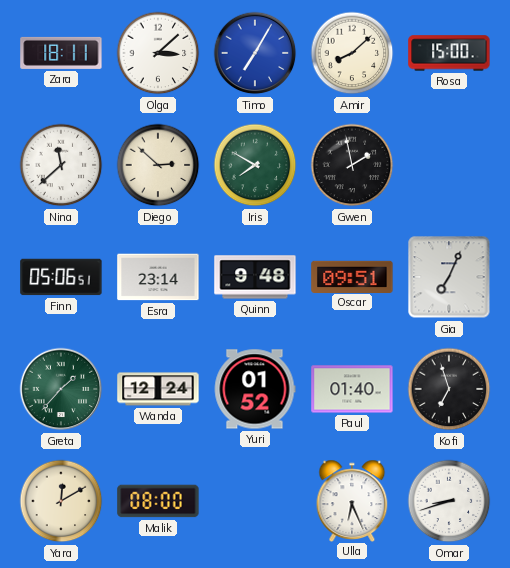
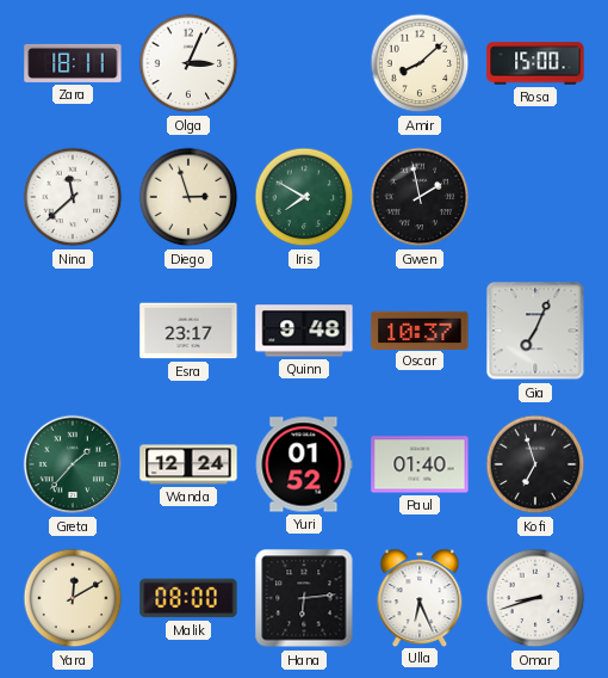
Olga: 3:08 -> 3:04 (188, 63)
Timo: 7:05 -> none (255, 53)
Diego: 2:52 -> 2:57 (188, 197)
Finn: 05:06 -> none (61, 277)
Esra: 23:14 -> 23:17 (188, 331)
Oscar: 09:51 -> 10:37 (420, 329)
Hana: none -> 6:14 (304, 598)
